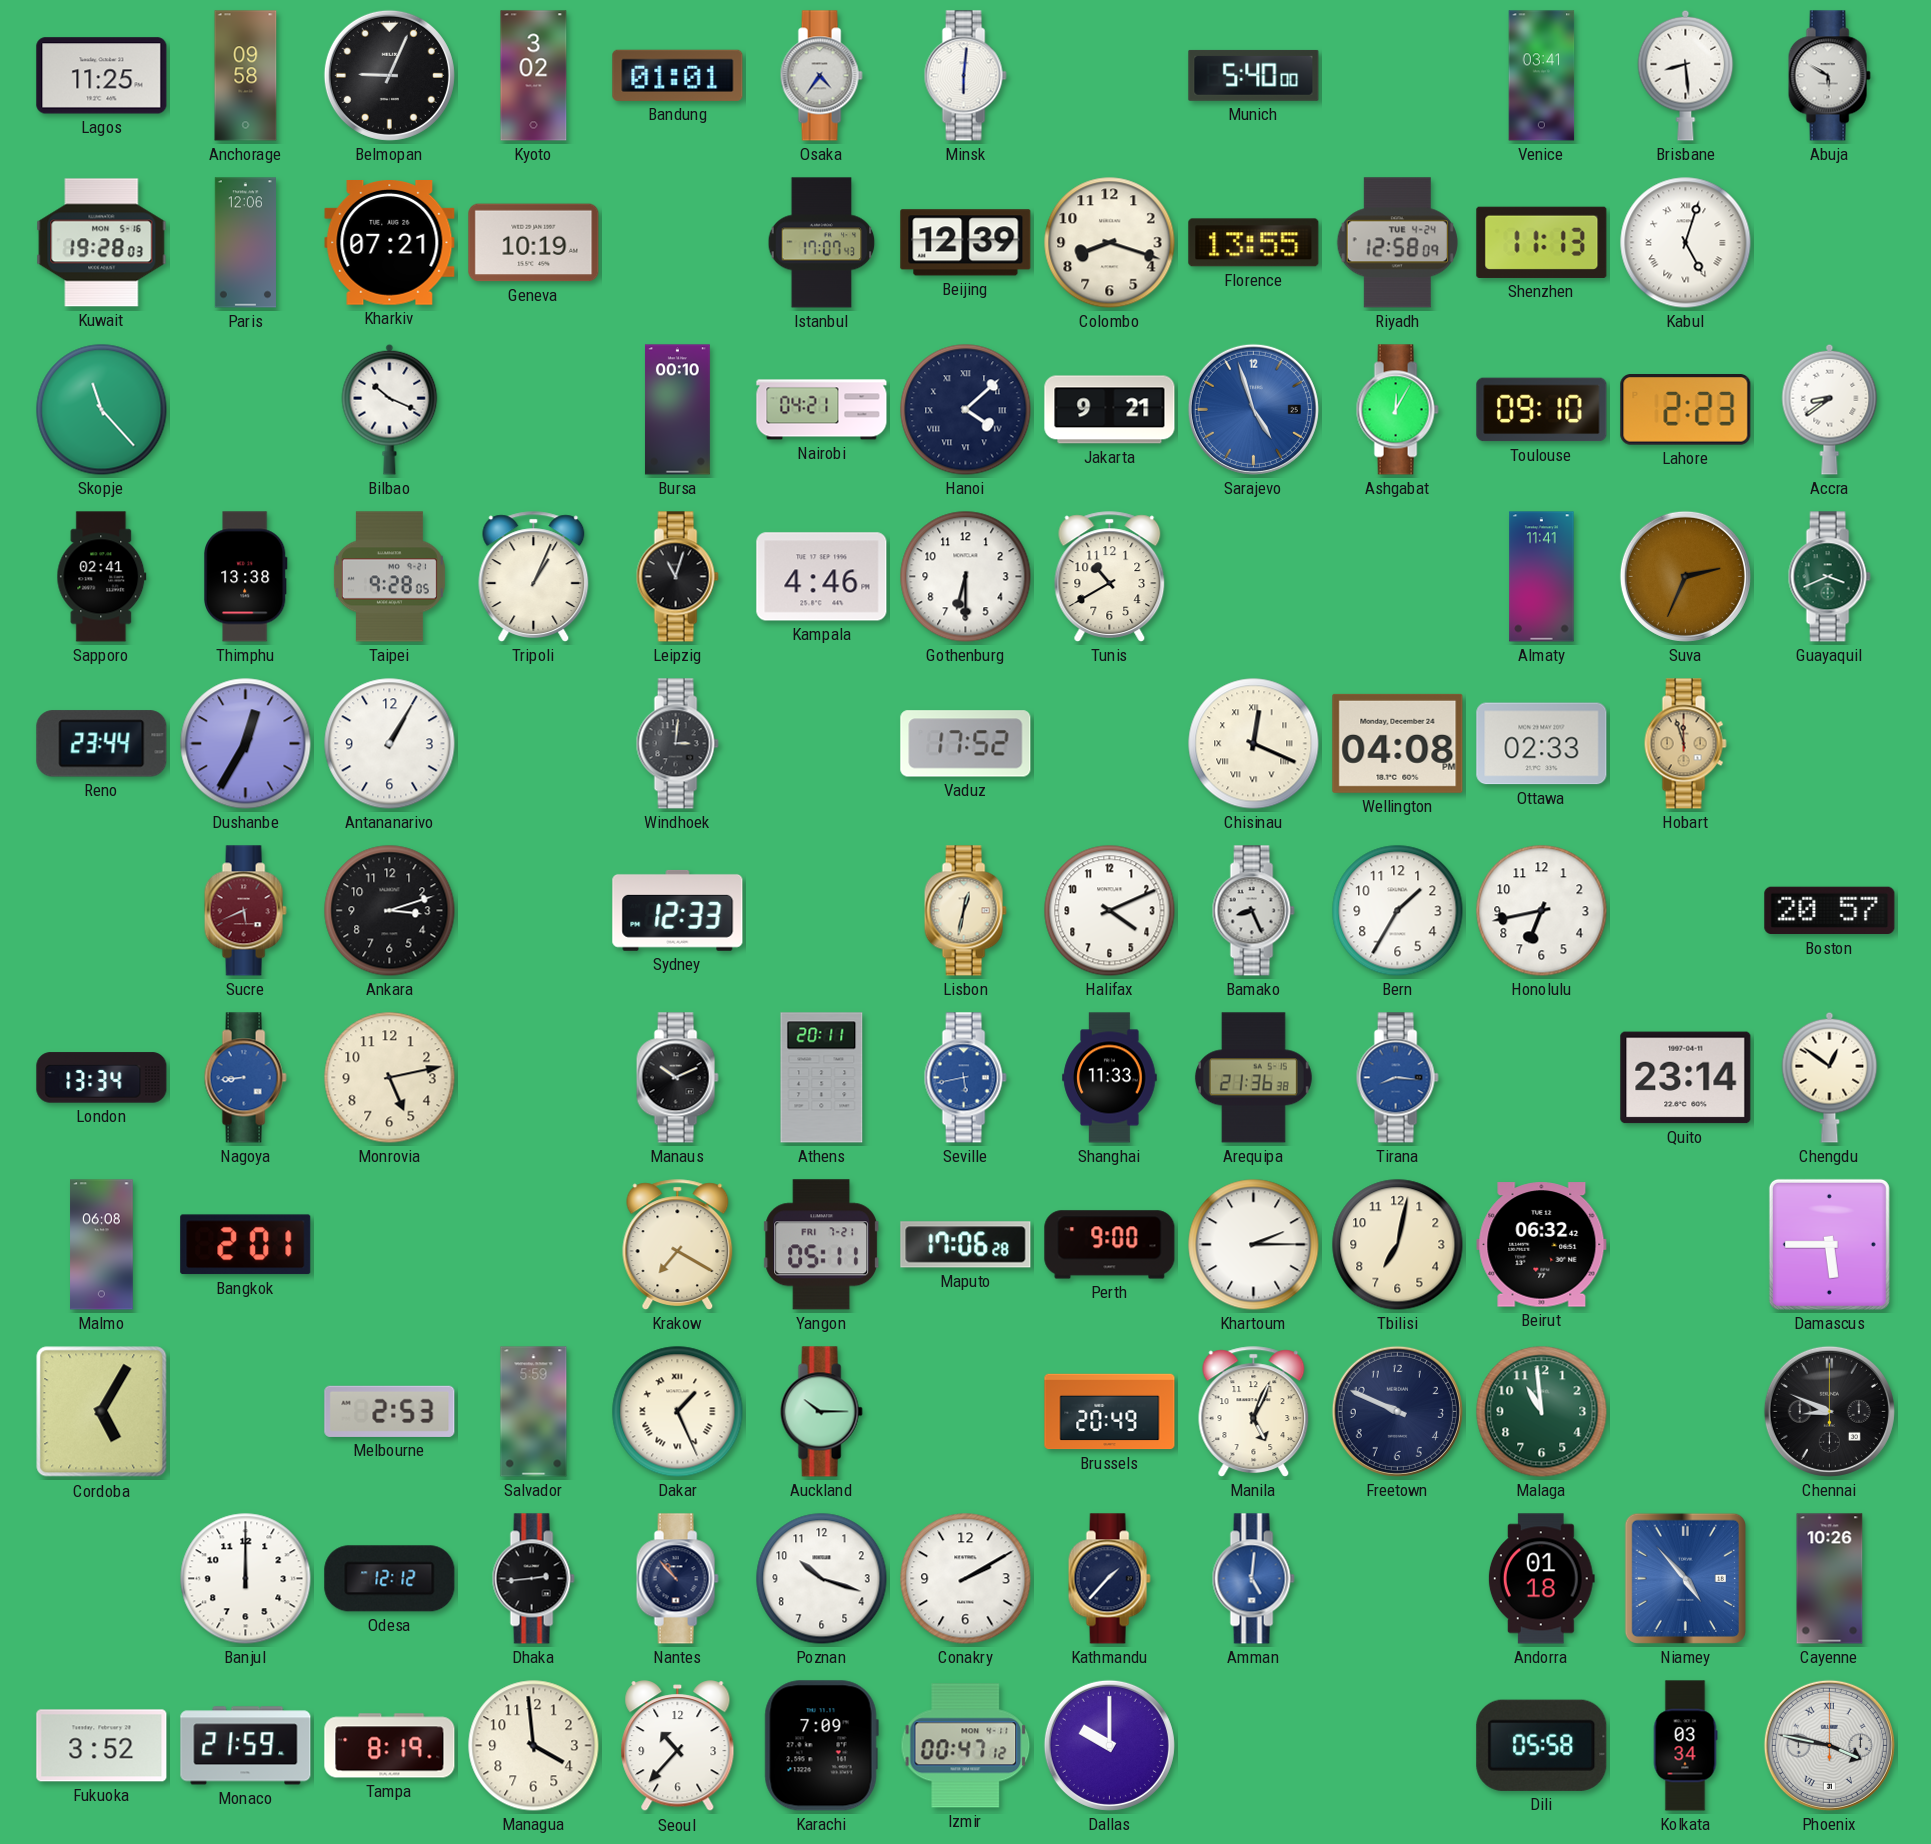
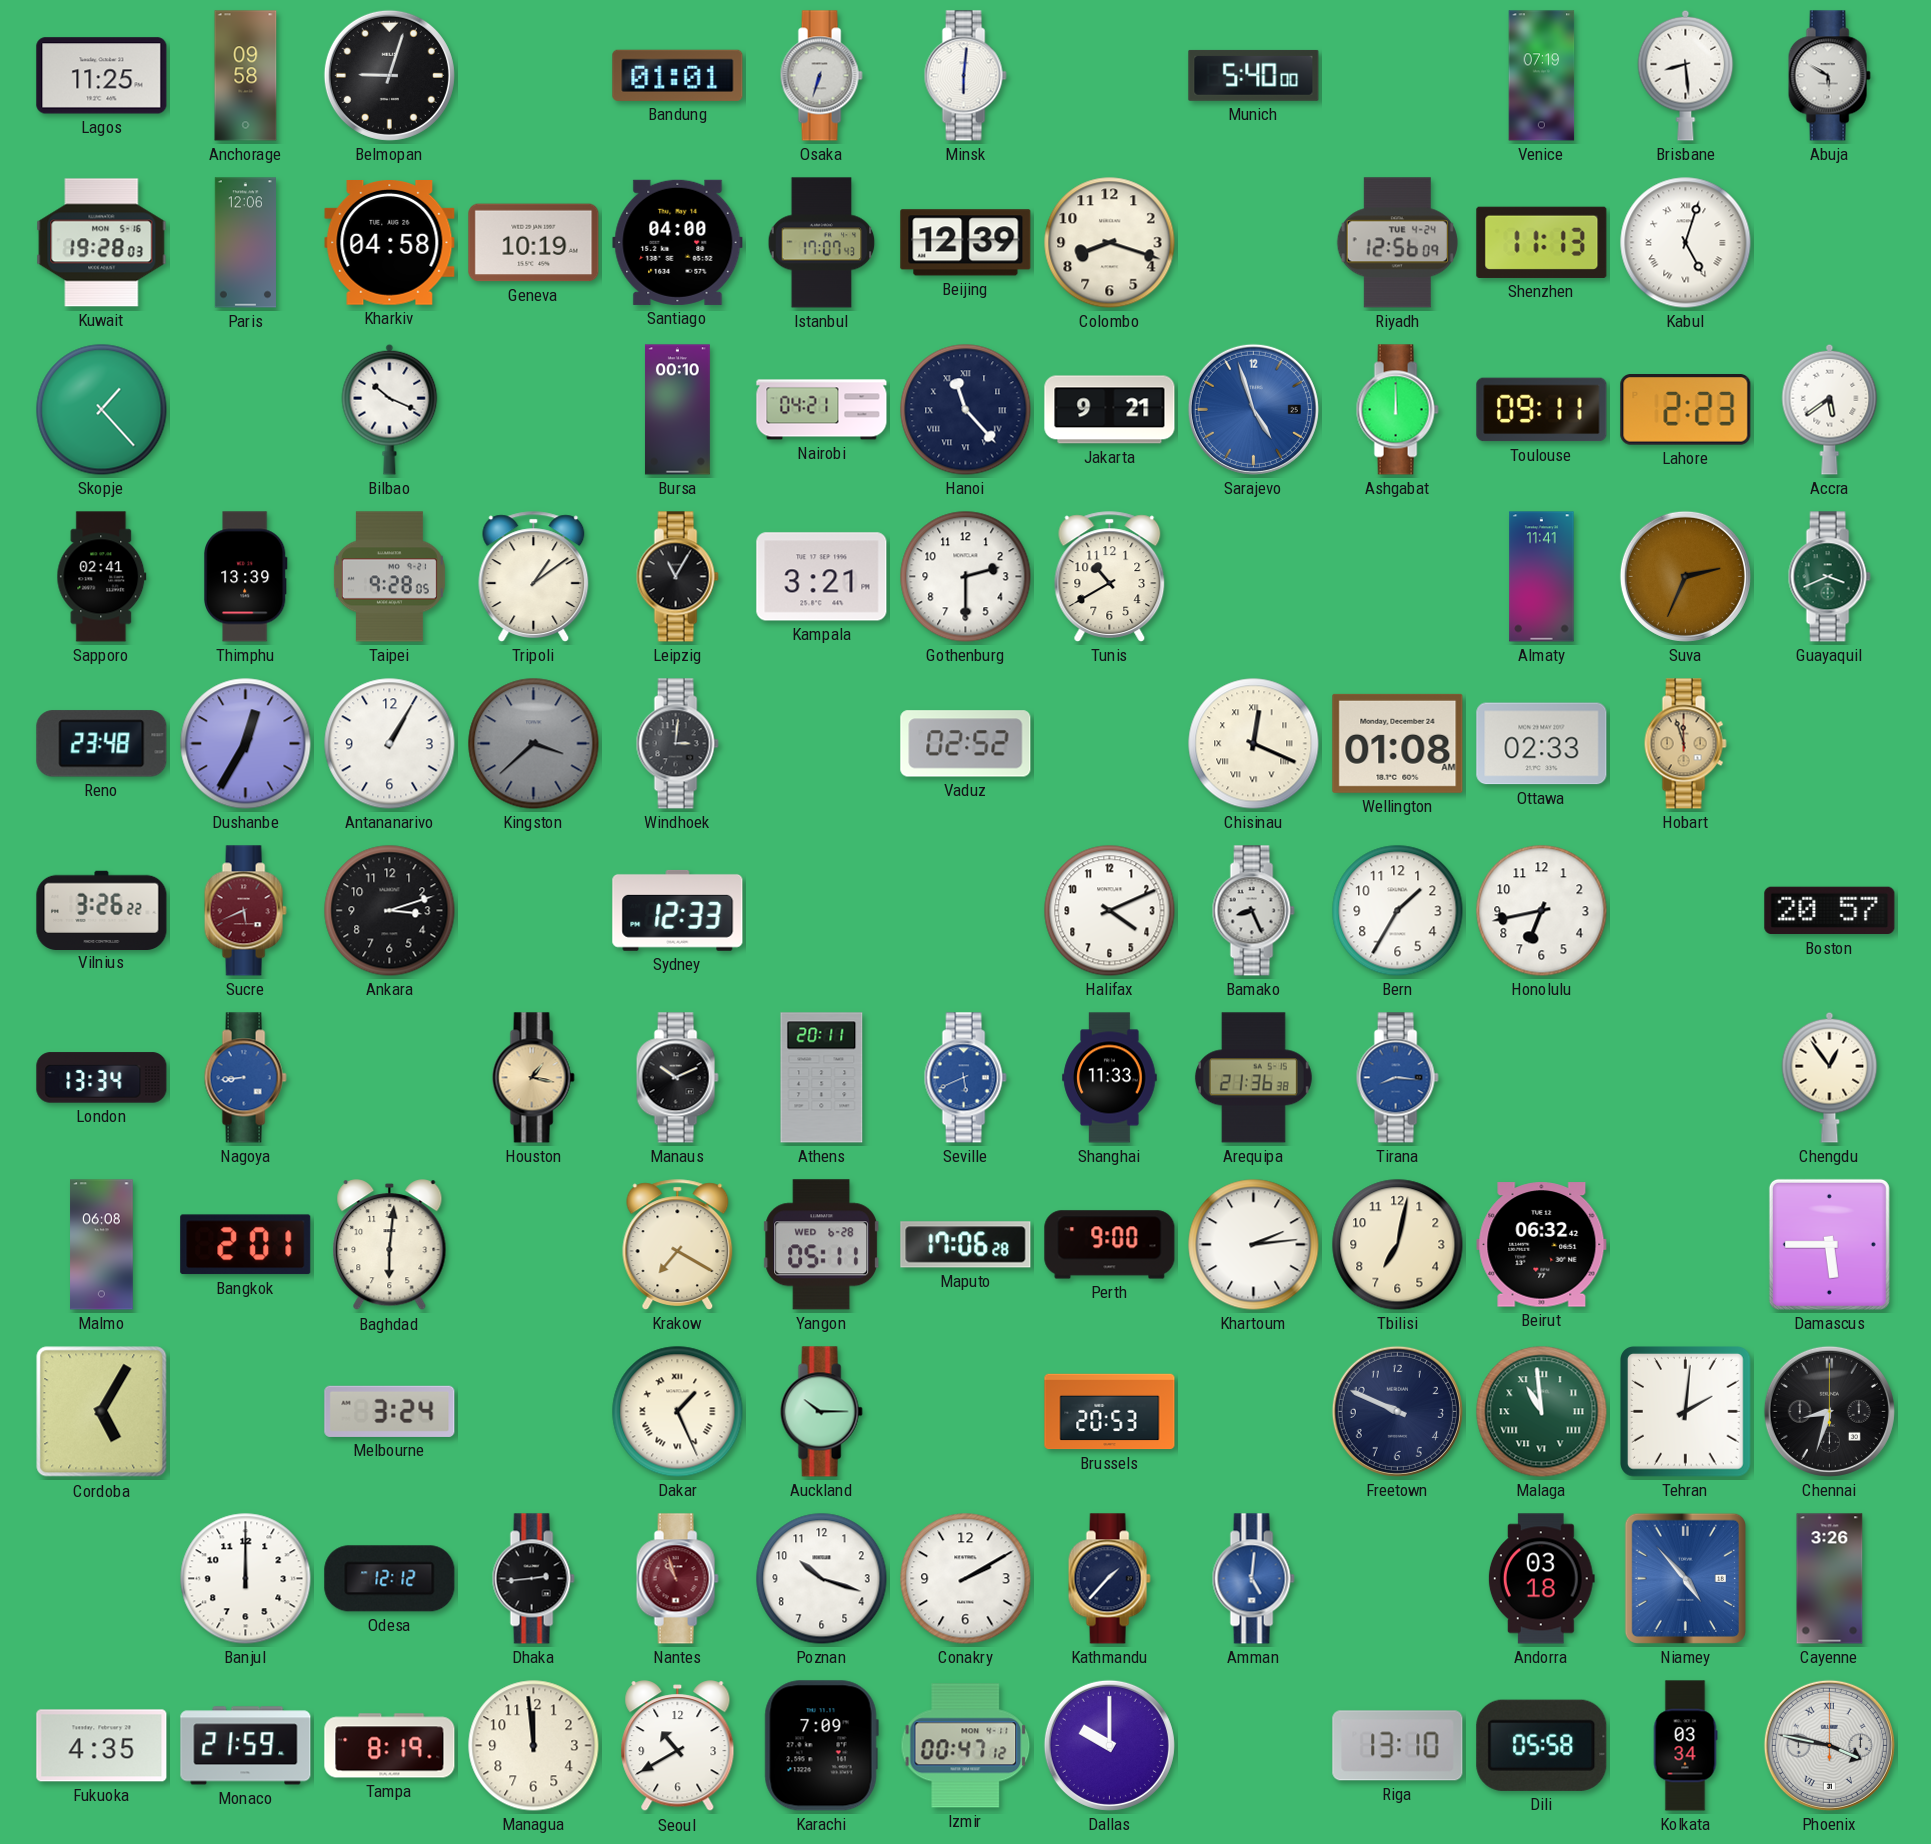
Belmopan: 9:04 -> 9:03 (389, 75)
Kyoto: 3:02 -> none (534, 76)
Osaka: 4:36 -> 6:33 (821, 76)
Venice: 03:41 -> 07:19 (1542, 76)
Kharkiv: 07:21 -> 04:58 (390, 243)
Santiago: none -> 04:00 (678, 242)
Florence: 13:55 -> none (1254, 243)
Riyadh: 12:58 -> 12:56 (1397, 243)
Skopje: 11:23 -> 1:23 (102, 410)
Hanoi: 4:08 -> 11:23 (966, 410)
Ashgabat: 12:05 -> 12:00 (1397, 410)
Toulouse: 09:10 -> 09:11 (1542, 410)
Accra: 8:39 -> 5:39 (1830, 409)
Thimphu: 13:38 -> 13:39 (246, 577)
Tripoli: 1:04 -> 1:09 (534, 577)
Leipzig: 11:03 -> 11:05 (677, 577)
Kampala: 4:46 -> 3:21 (822, 577)
Gothenburg: 6:30 -> 2:30 (966, 577)
Reno: 23:44 -> 23:48 (102, 744)
Kingston: none -> 3:38 (534, 744)
Vaduz: 17:52 -> 02:52 (966, 744)
Wellington: 04:08 -> 01:08 (1398, 743)
Vilnius: none -> 3:26 (102, 910)
Lisbon: 12:32 -> none (965, 911)
Monrovia: 5:13 -> none (390, 1078)
Houston: none -> 1:17 (533, 1078)
Seville: 5:43 -> 5:41 (965, 1078)
Quito: 23:14 -> none (1686, 1078)
Chengdu: 12:51 -> 12:54 (1830, 1077)
Baghdad: none -> 6:01 (390, 1245)
Yangon date: FRI 7-21 -> WED 6-28 (822, 1245)
Khartoum: 2:15 -> 2:14 (1254, 1245)
Melbourne: 2:53 -> 3:24 (390, 1411)
Salvador: 5:59 -> none (534, 1412)
Brussels: 20:49 -> 20:53 (1110, 1412)
Manila: 5:04 -> none (1254, 1412)
Malaga numerals: Arabic -> Roman (1542, 1412)
Tehran: none -> 2:01 (1686, 1412)
Chennai: 8:49 -> 8:33 (1829, 1411)
Nantes: 10:53 -> 10:57 (677, 1579)
Nantes dial: navy -> burgundy (677, 1579)
Andorra: 01:18 -> 03:18 (1541, 1579)
Cayenne: 10:26 -> 3:26 (1830, 1579)
Fukuoka: 3:52 -> 4:35 (102, 1746)
Managua: 3:59 -> 11:59 (534, 1746)
Seoul: 10:37 -> 10:40 (678, 1746)
Riga: none -> 13:10 (1398, 1746)
